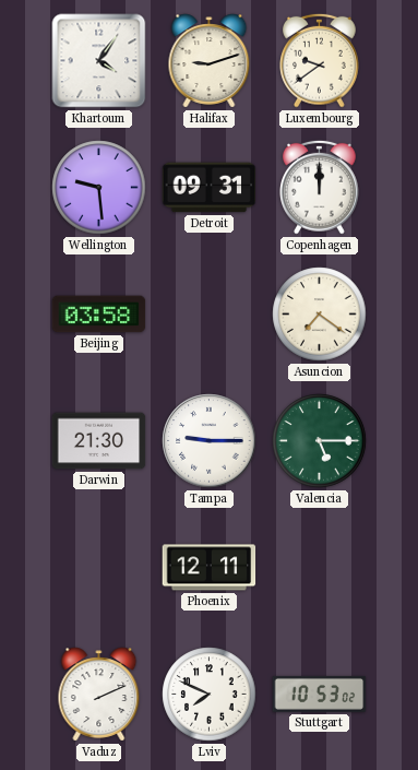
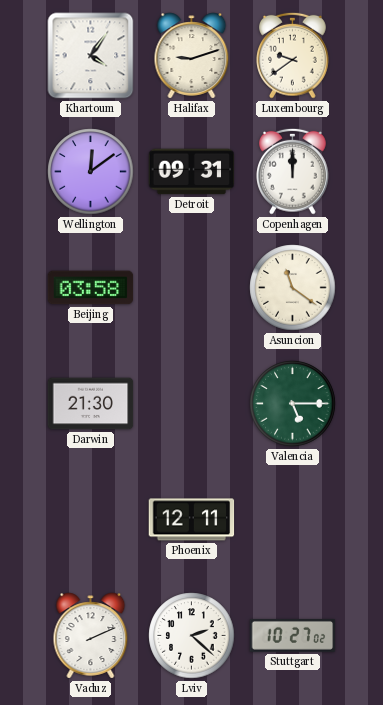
Wellington: 9:29 -> 12:09 (91, 172)
Asuncion: 7:21 -> 11:21 (293, 288)
Tampa: 9:15 -> none (210, 441)
Lviv: 7:49 -> 2:22 (192, 636)
Stuttgart: 10:53 -> 10:27 (293, 635)
